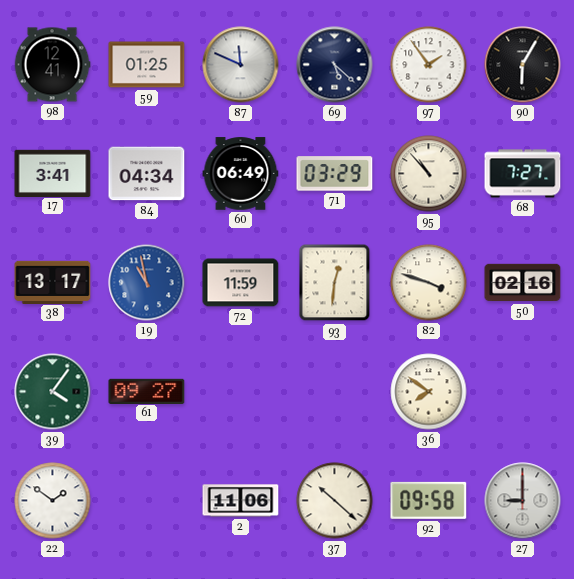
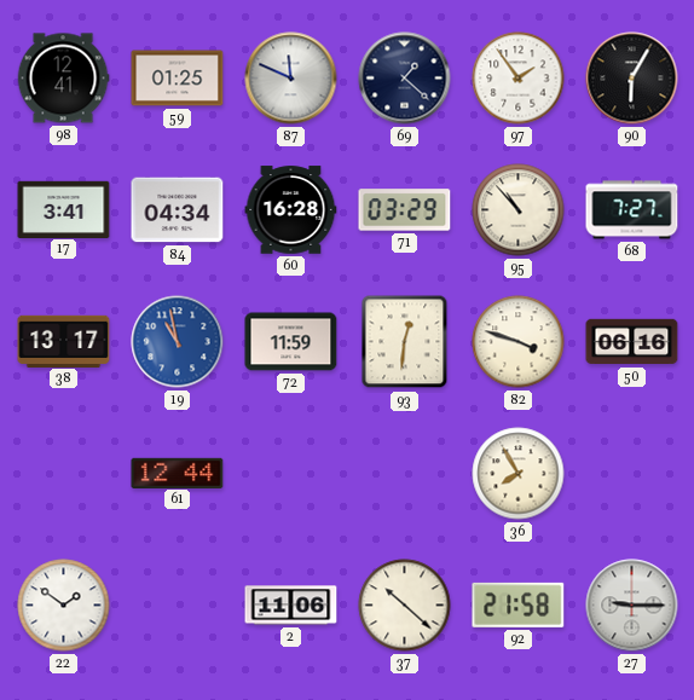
69: 5:22 -> 1:22 (405, 79)
60: 06:49 -> 16:28 (291, 210)
50: 02:16 -> 06:16 (632, 342)
39: 4:06 -> none (53, 392)
61: 09:27 -> 12:44 (178, 473)
36: 7:51 -> 7:55 (519, 474)
92: 09:58 -> 21:58 (519, 604)
27: 9:00 -> 9:15 (632, 606)
